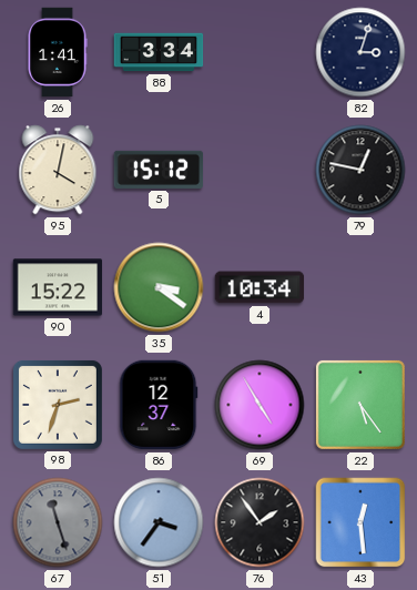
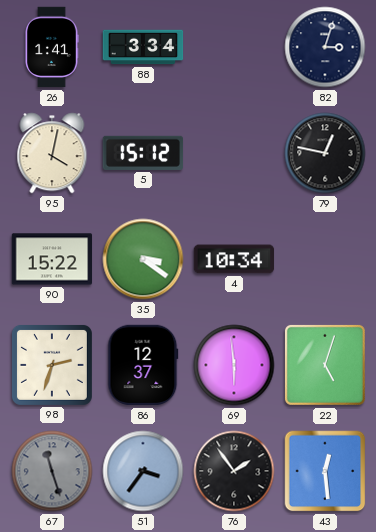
69: 4:55 -> 5:59 (234, 365)
22: 5:24 -> 5:03 (325, 365)
